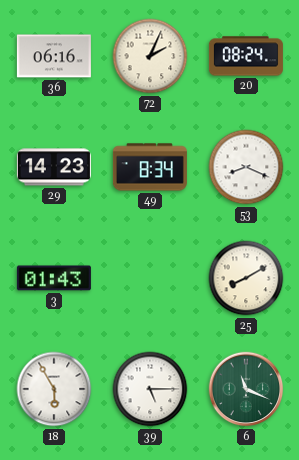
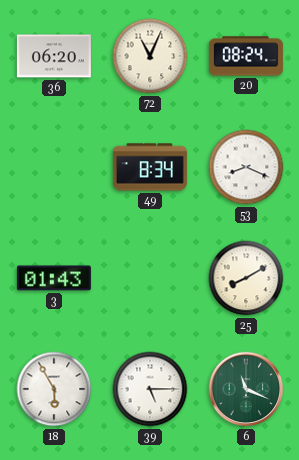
36: 06:16 -> 06:20 (54, 56)
72: 2:04 -> 11:04 (150, 56)
29: 14:23 -> none (54, 167)
